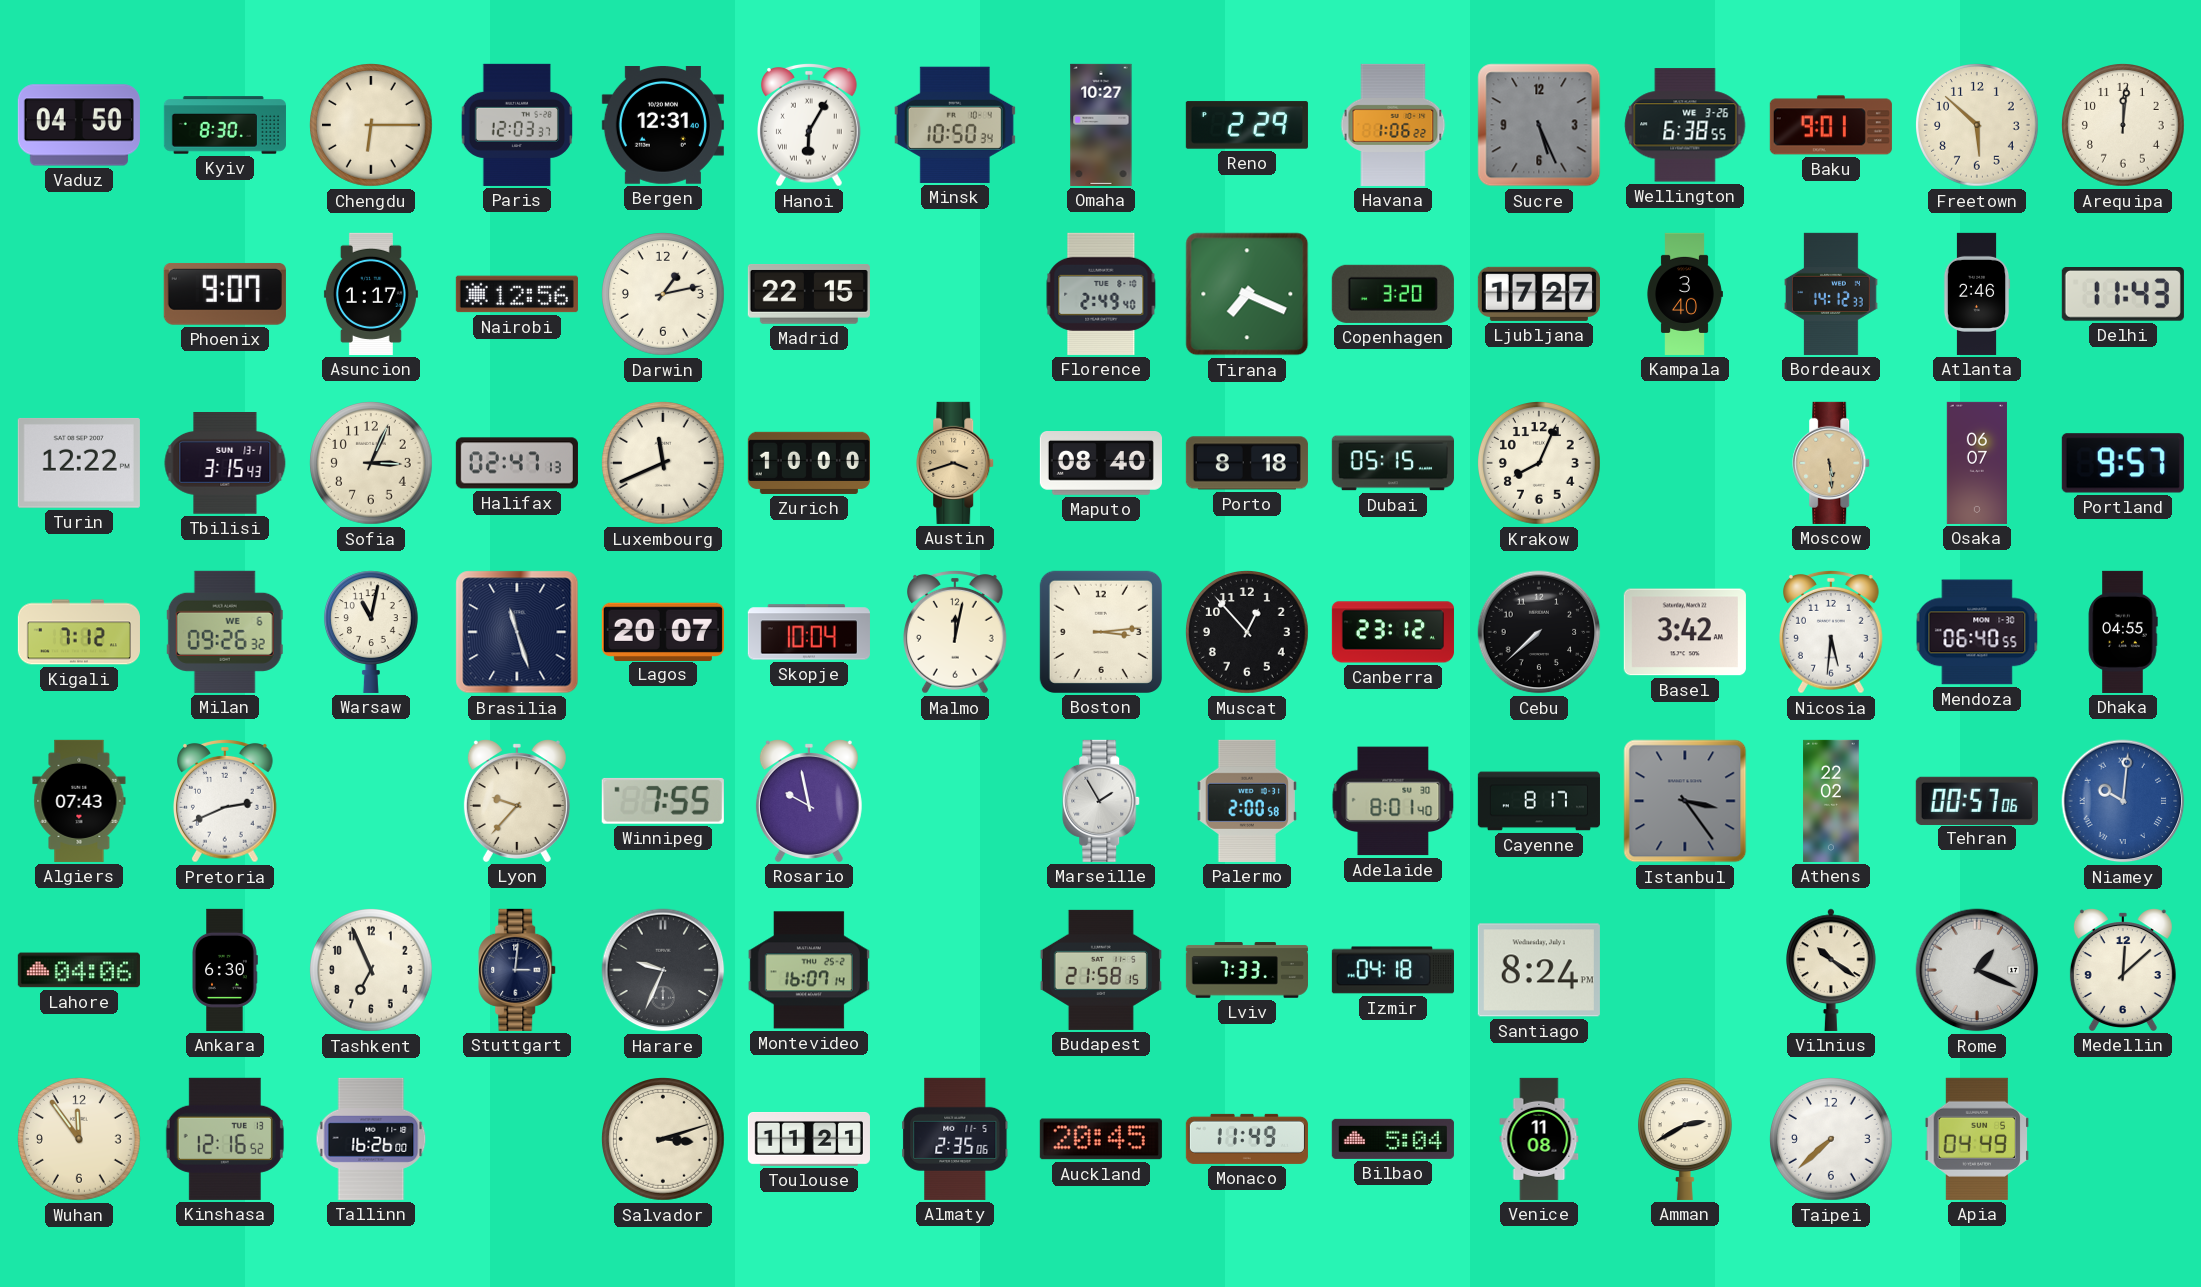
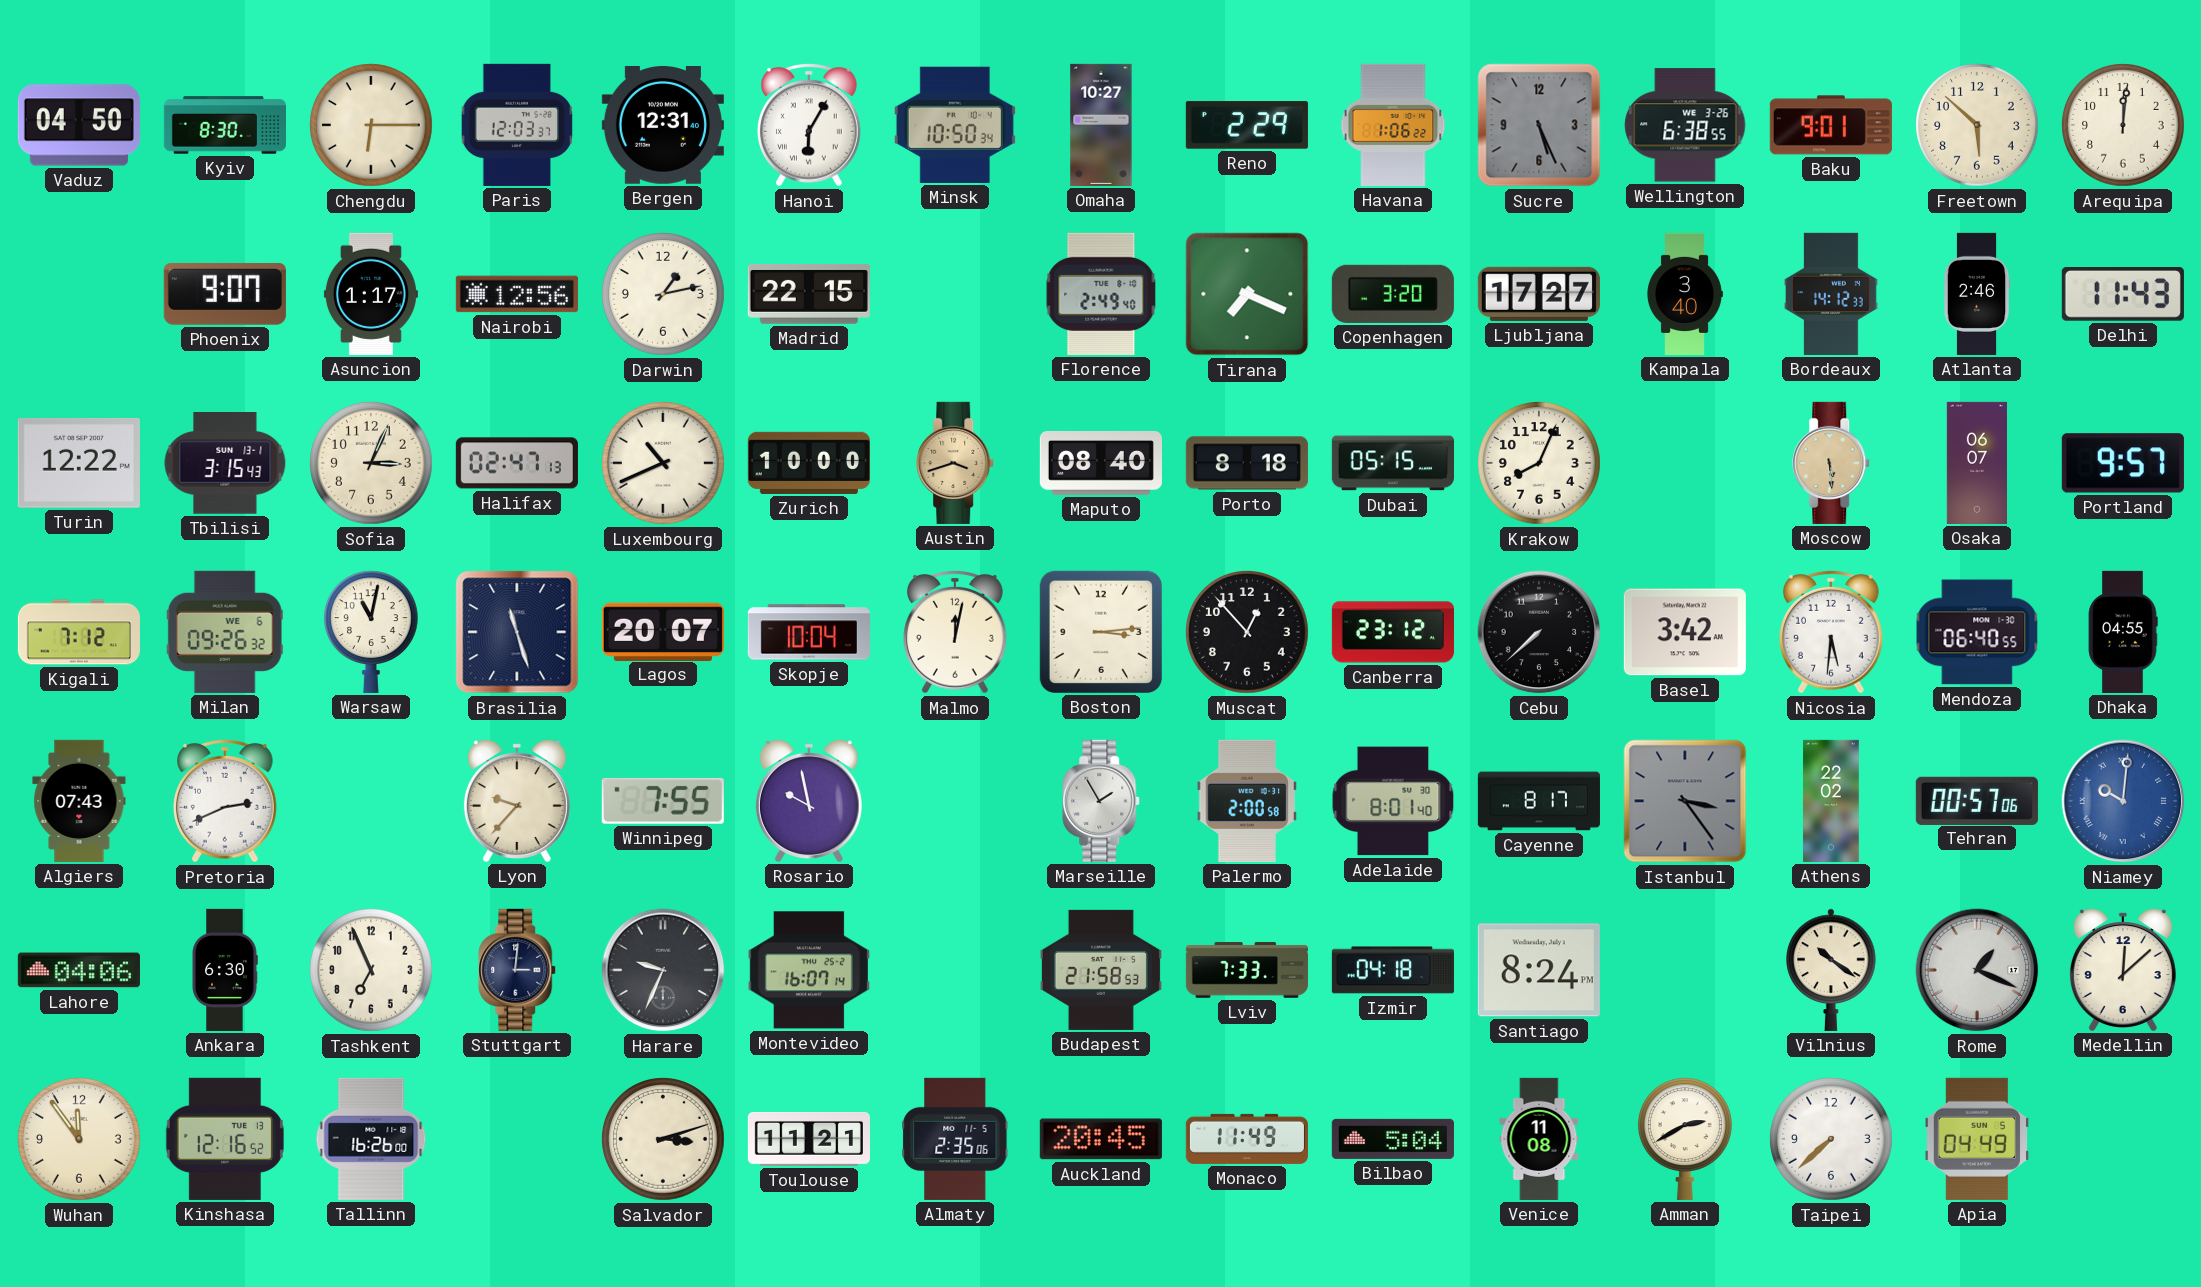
Luxembourg: 11:41 -> 10:41 (664, 464)
Budapest: 21:58:15 -> 21:58:53 (1101, 970)
